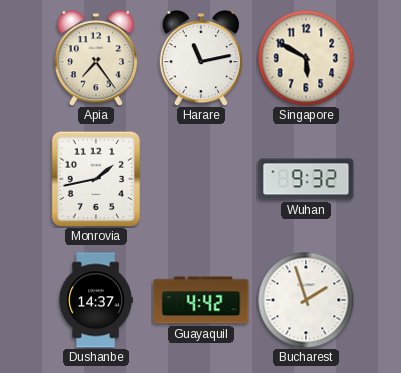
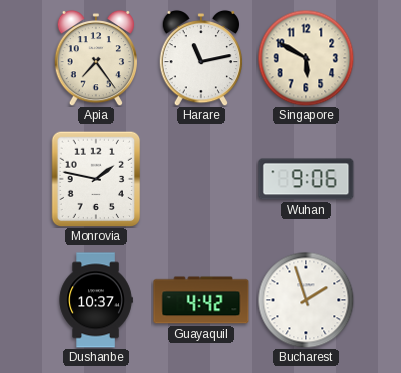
Monrovia: 1:43 -> 1:47 (96, 179)
Wuhan: 9:32 -> 9:06 (306, 179)
Dushanbe: 14:37 -> 10:37 (96, 300)
